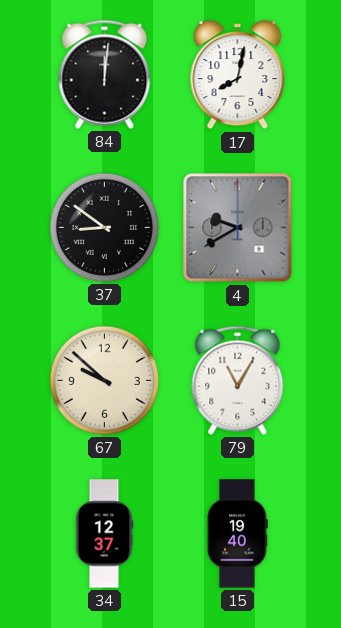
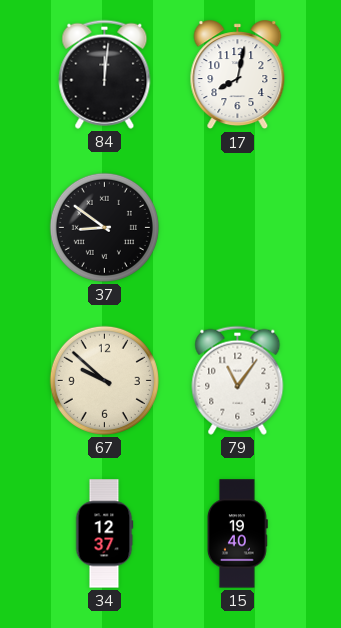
4: 9:40 -> none (238, 228)
79: 11:05 -> 11:06 (238, 380)
